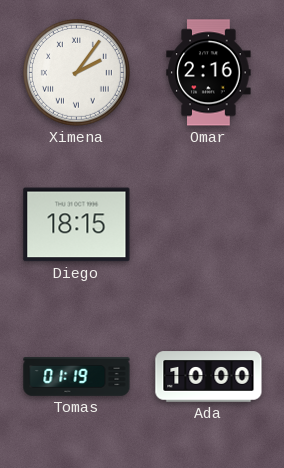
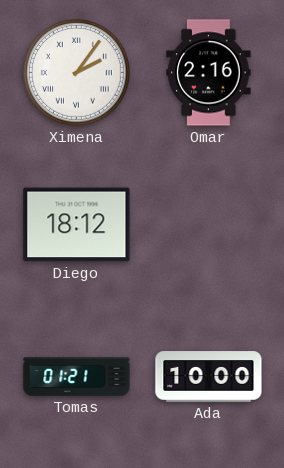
Diego: 18:15 -> 18:12 (77, 225)
Tomas: 01:19 -> 01:21 (77, 377)
